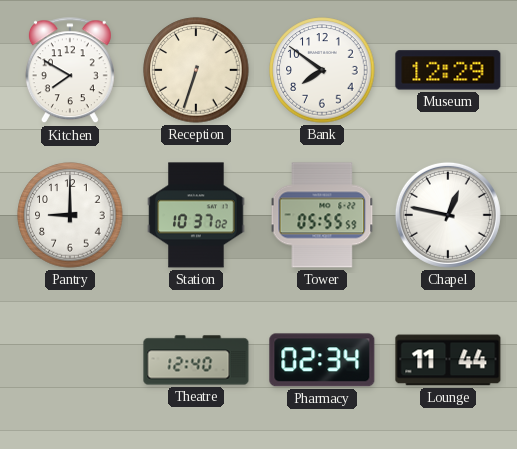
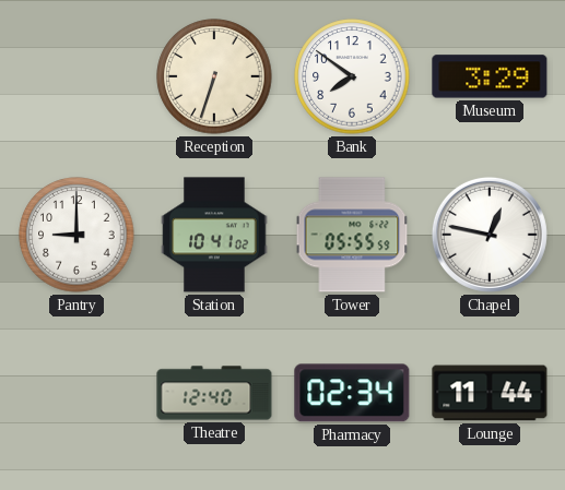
Kitchen: 7:50 -> none (70, 71)
Museum: 12:29 -> 3:29 (490, 76)
Station: 10:37 -> 10:41 (214, 235)
